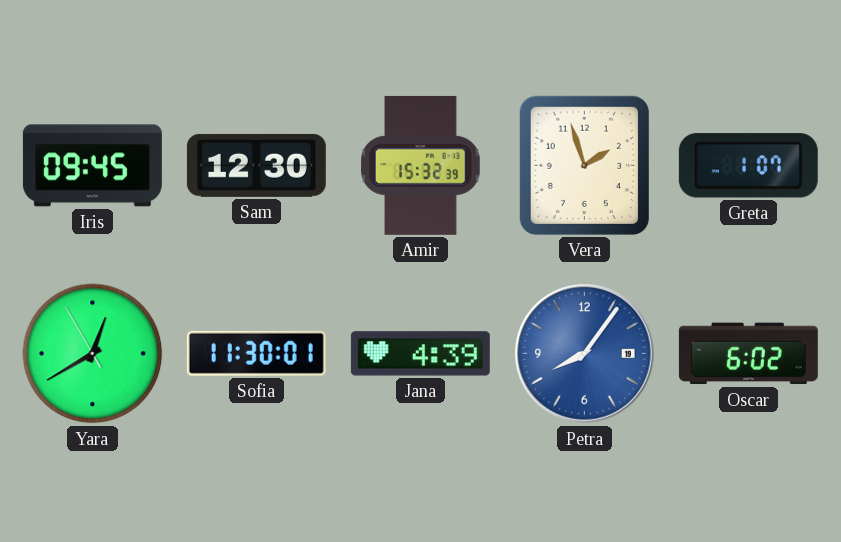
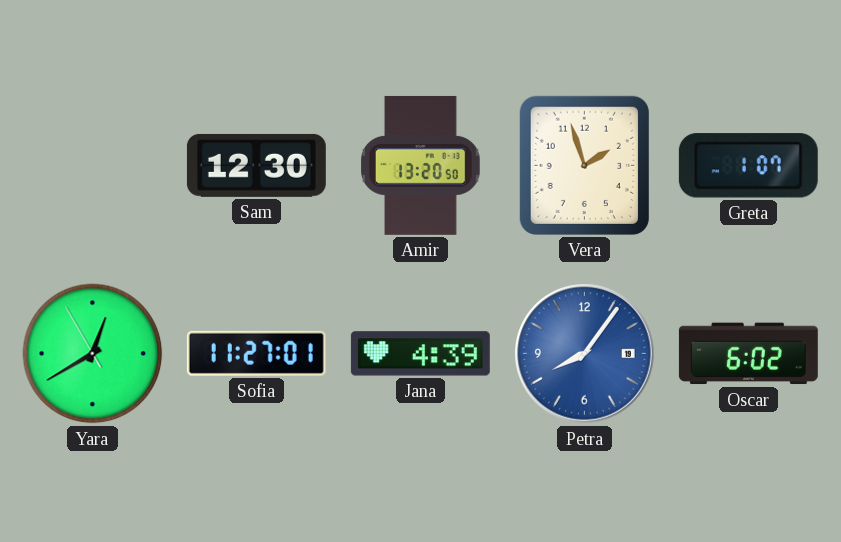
Iris: 09:45 -> none (92, 166)
Amir: 15:32 -> 13:20 (421, 165)
Sofia: 11:30 -> 11:27 (256, 353)
